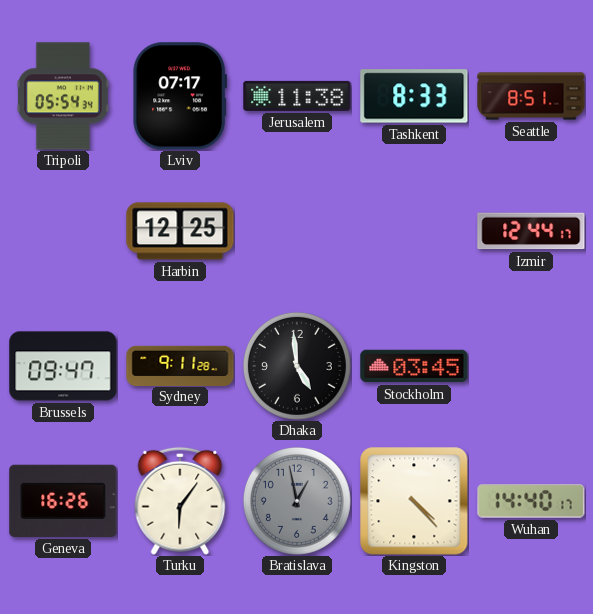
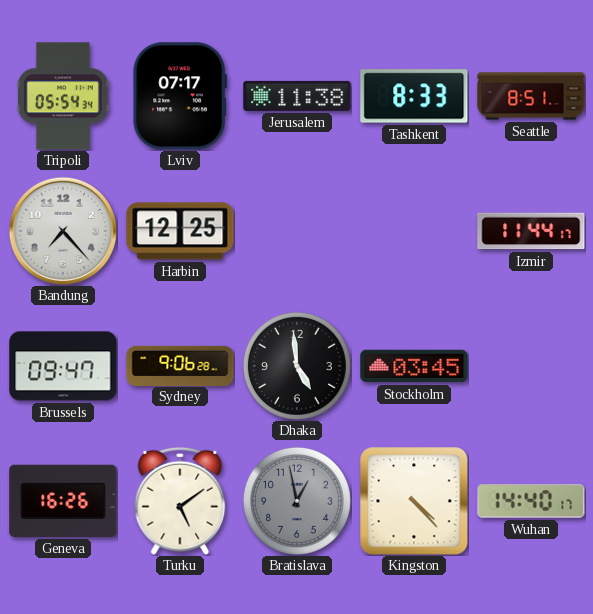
Bandung: none -> 7:23 (63, 231)
Izmir: 12:44 -> 11:44 (531, 231)
Sydney: 9:11 -> 9:06 (180, 365)
Turku: 6:06 -> 5:09 (180, 501)
